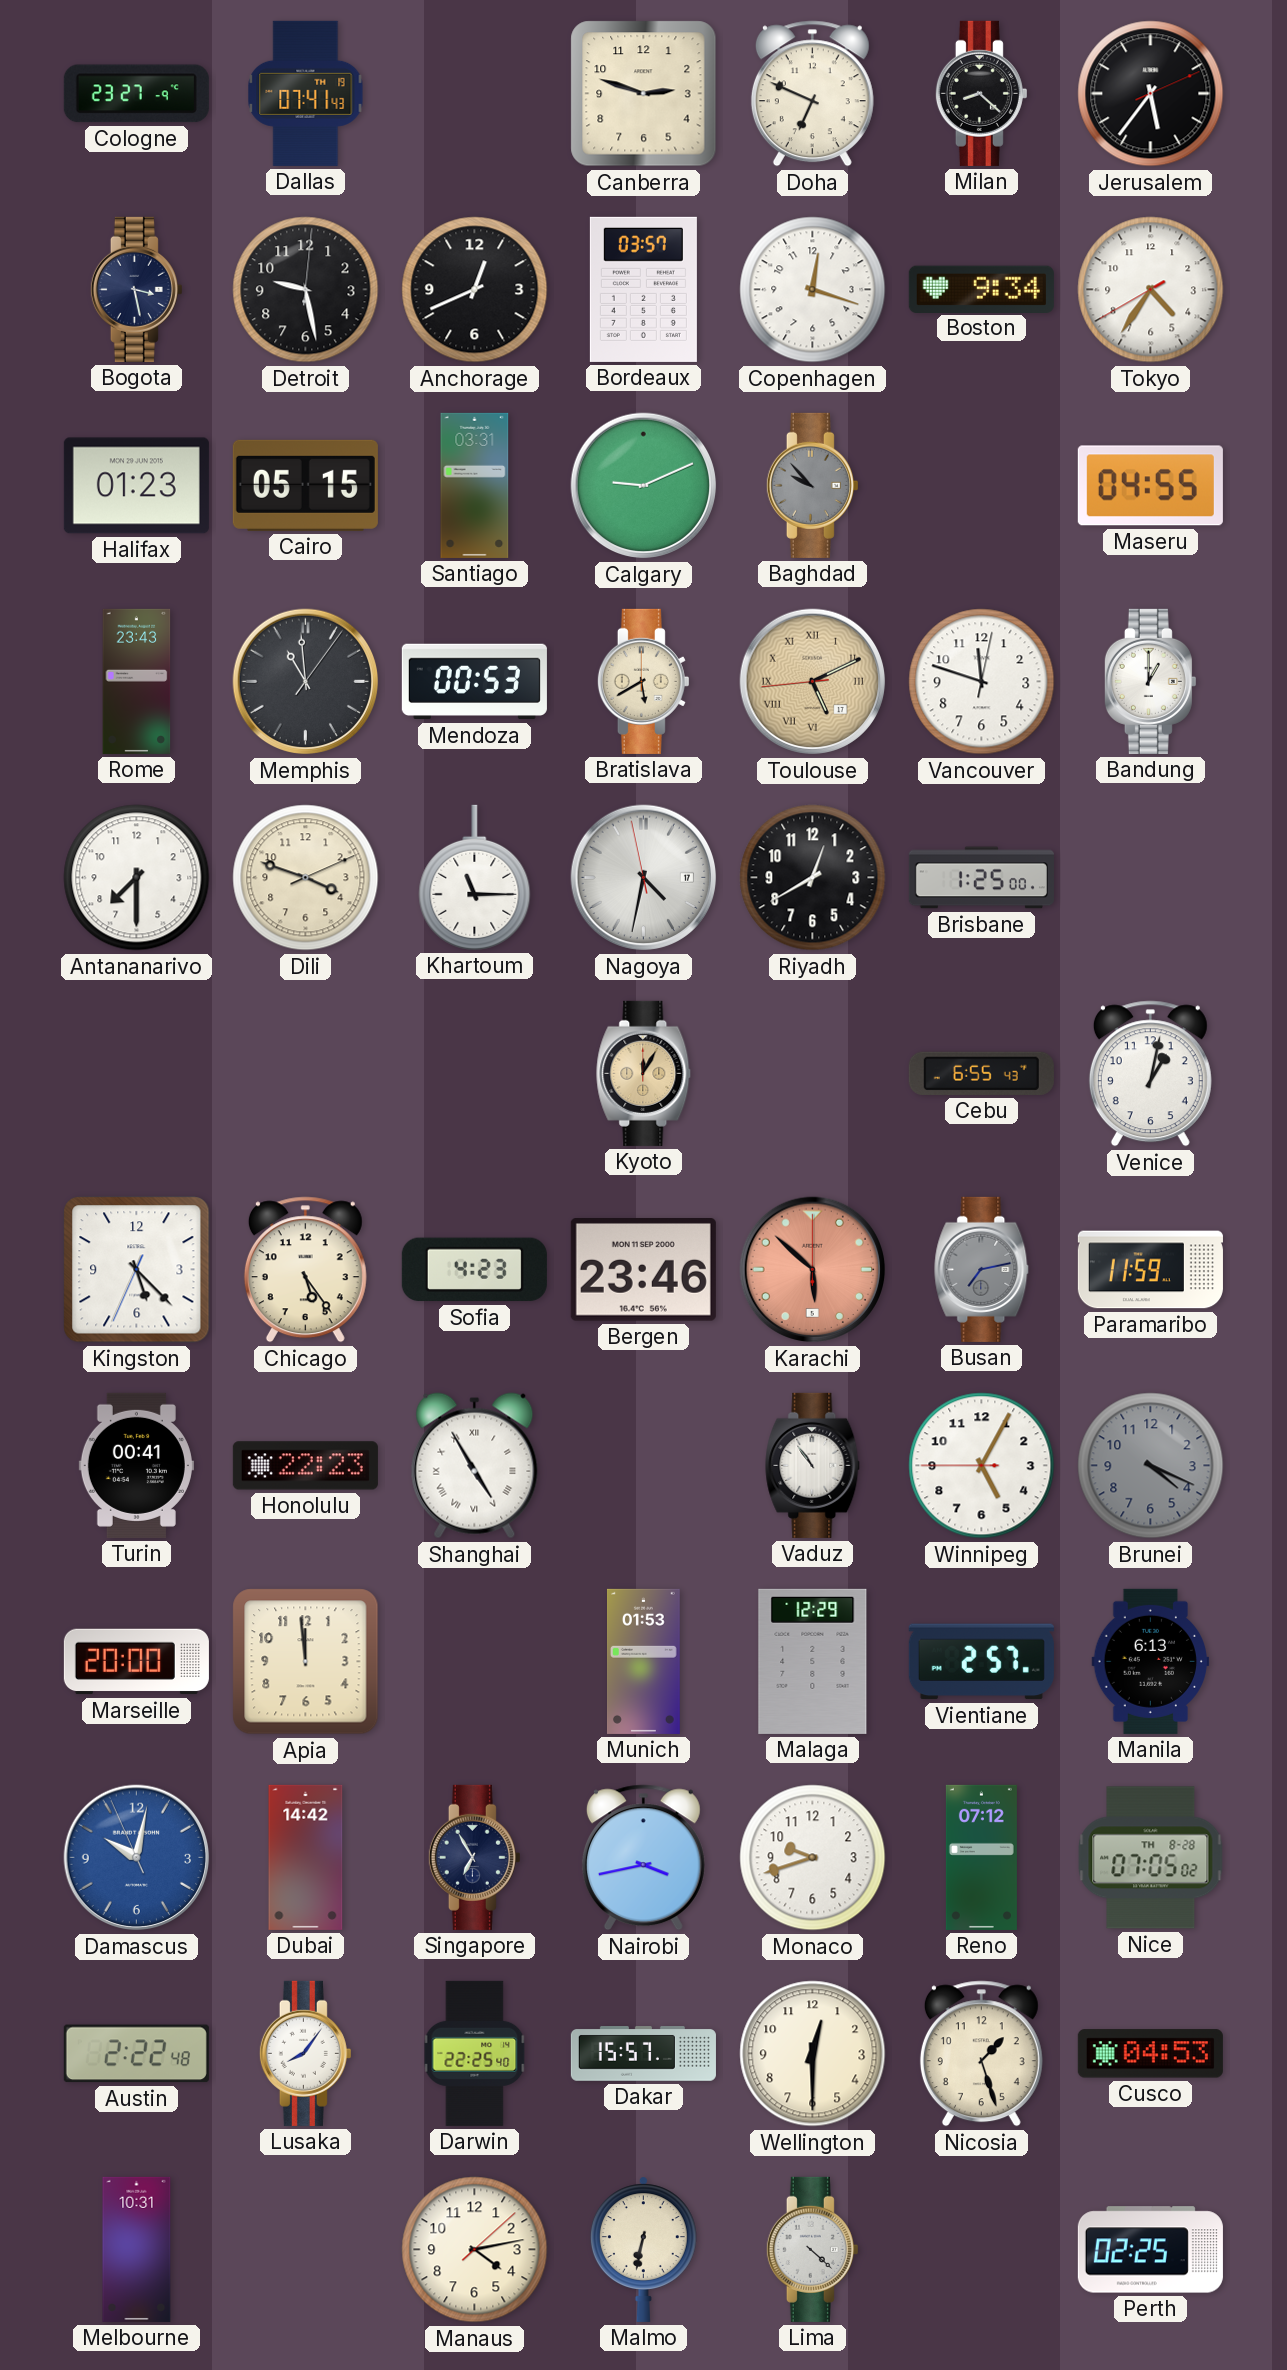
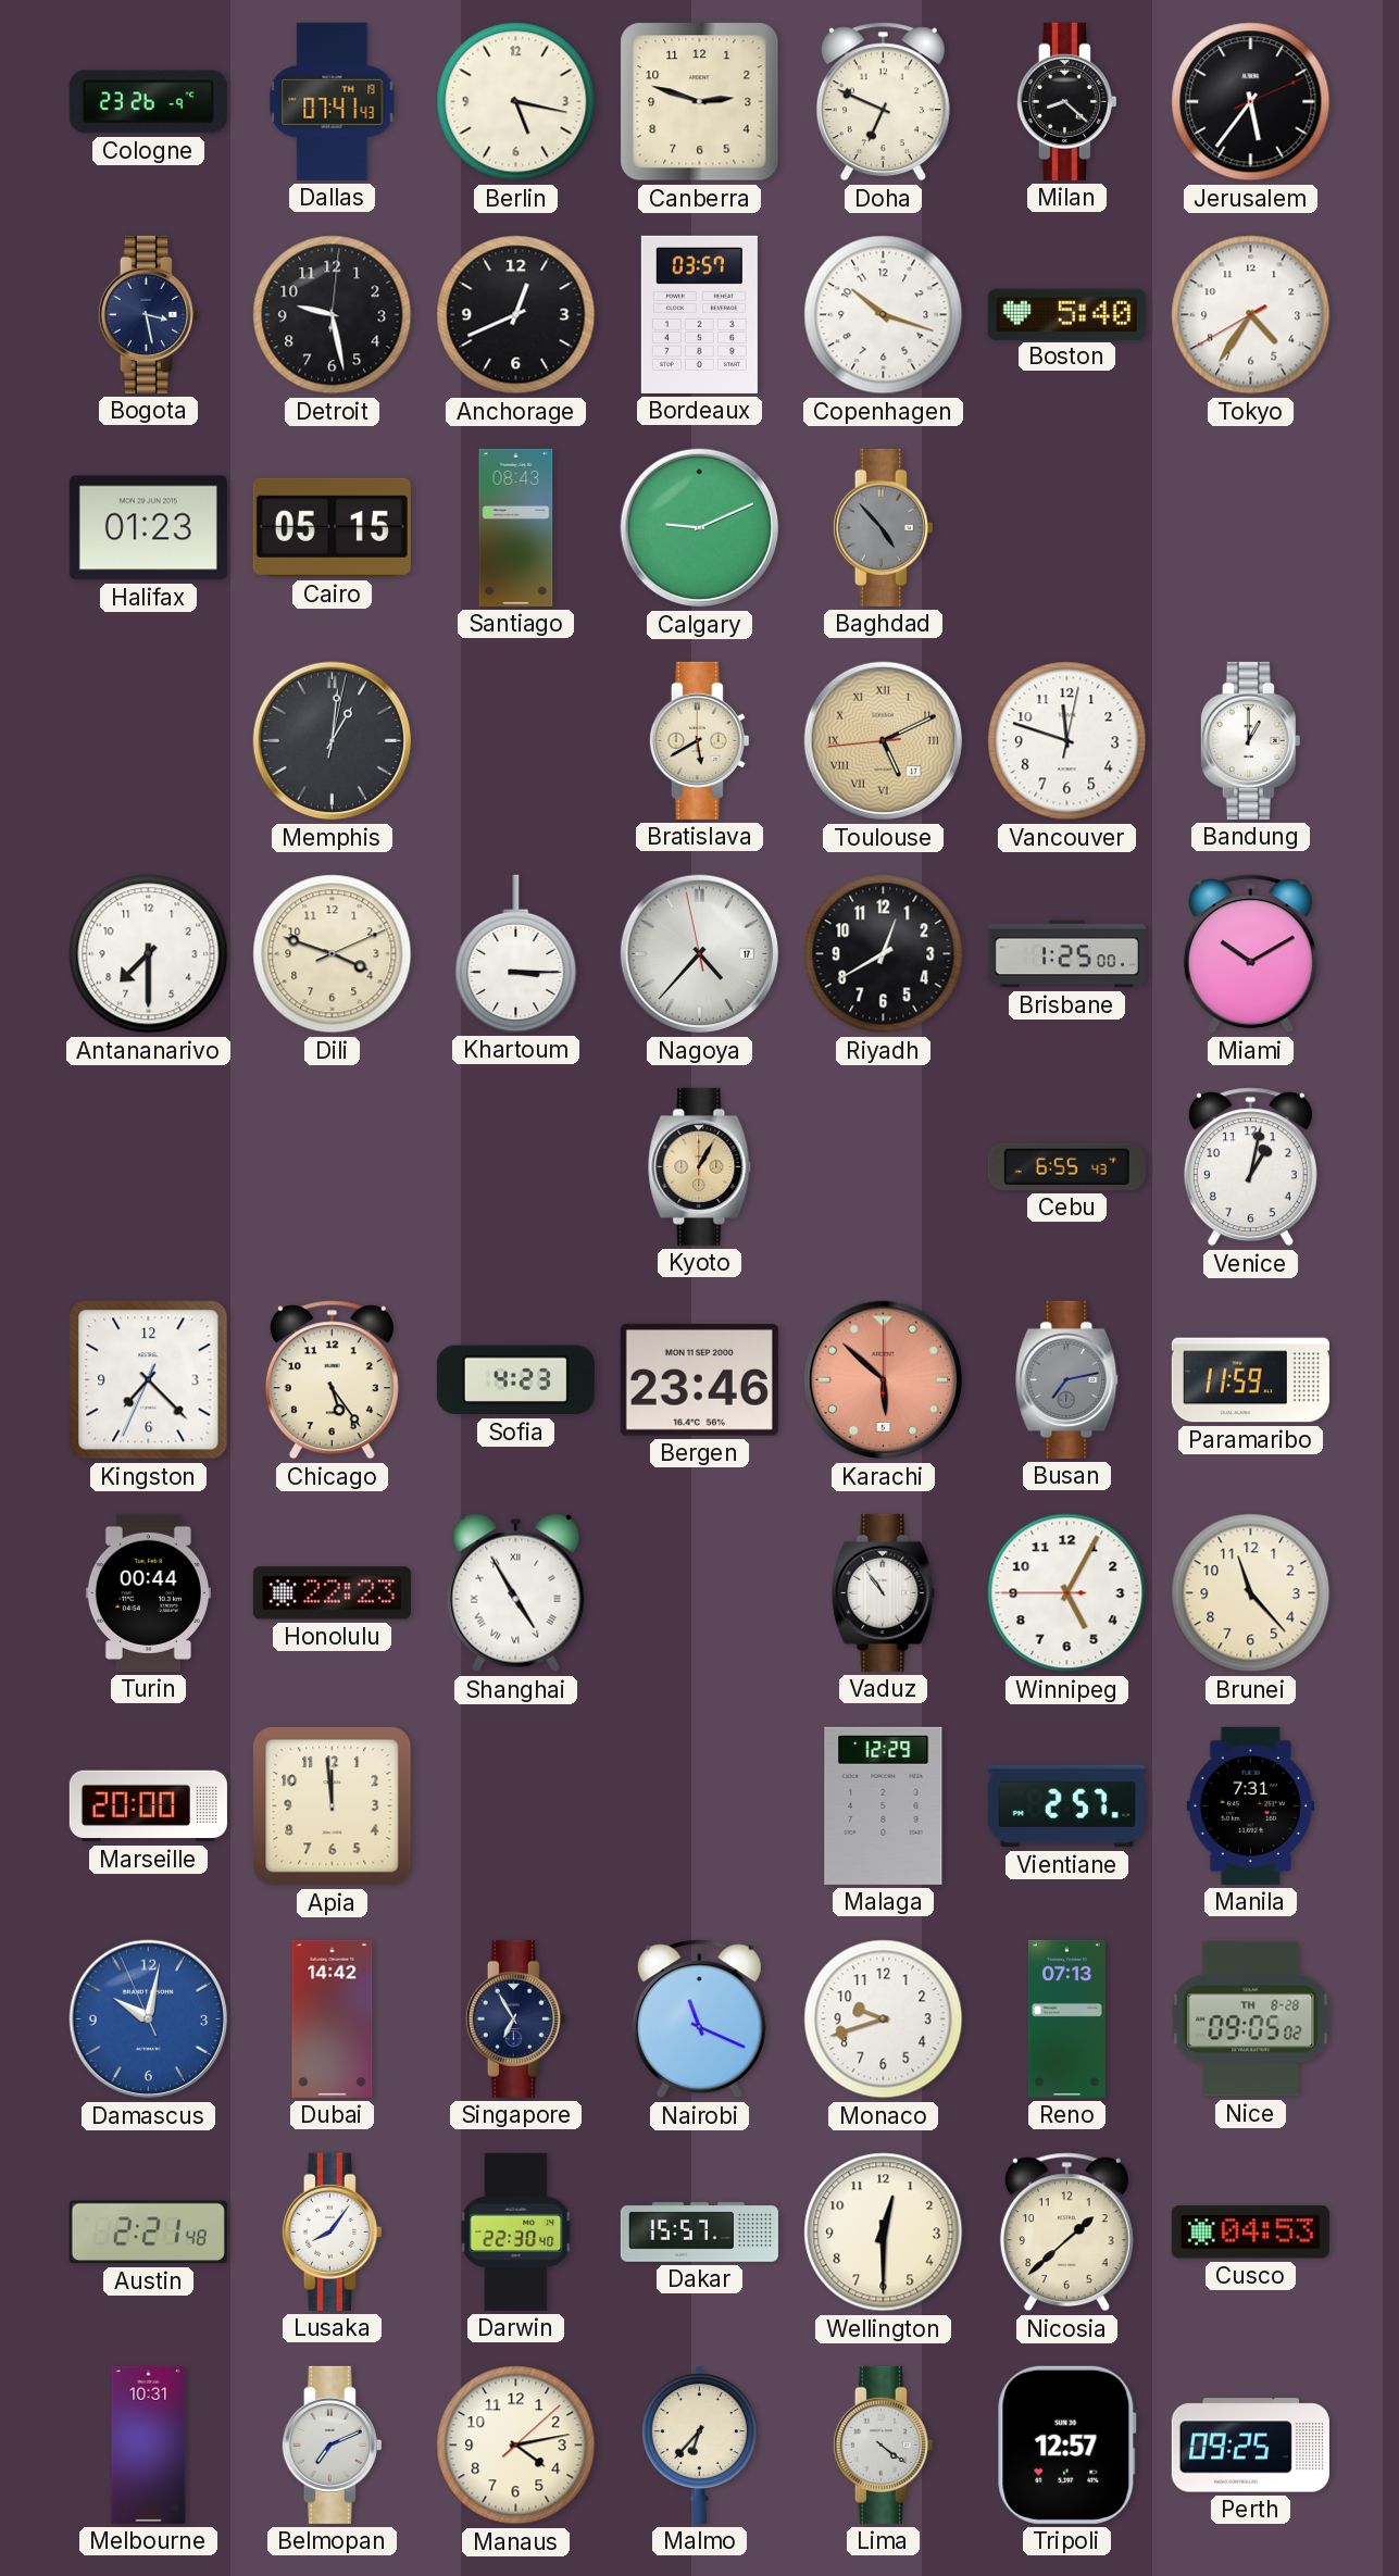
Cologne: 23:27 -> 23:26 (148, 102)
Berlin: none -> 5:17 (516, 102)
Copenhagen: 12:18 -> 10:18 (884, 315)
Boston: 9:34 -> 5:40 (1066, 314)
Santiago: 03:31 -> 08:43 (516, 527)
Baghdad: 9:53 -> 4:53 (883, 527)
Maseru: 04:55 -> none (1150, 486)
Rome: 23:43 -> none (137, 681)
Memphis: 10:59 -> 1:01 (333, 741)
Mendoza: 00:53 -> none (474, 682)
Khartoum: 11:15 -> 3:15 (516, 953)
Nagoya: 4:31 -> 4:36 (700, 954)
Miami: none -> 10:10 (1250, 954)
Kyoto: 12:05 -> 1:05 (700, 1166)
Kingston: 5:22 -> 7:22 (149, 1380)
Turin: 00:41 -> 00:44 (148, 1592)
Brunei: 4:19 -> 11:23 (1251, 1593)
Brunei dial: grey -> cream (1251, 1593)
Munich: 01:53 -> none (644, 1661)
Manila: 6:13 -> 7:31 (1251, 1805)
Nairobi: 3:43 -> 11:19 (699, 2019)
Reno: 07:12 -> 07:13 (1066, 2018)
Nice: 07:05 -> 09:05 (1251, 2019)
Austin: 2:22 -> 2:21 (148, 2233)
Darwin: 22:25 -> 22:30 (516, 2231)
Nicosia: 1:27 -> 1:38 (1066, 2233)
Belmopan: none -> 7:11 (332, 2444)
Malmo: 6:32 -> 6:37 (699, 2444)
Lima: 4:22 -> 4:21 (883, 2444)
Tripoli: none -> 12:57 (1067, 2444)
Perth: 02:25 -> 09:25 (1250, 2446)
